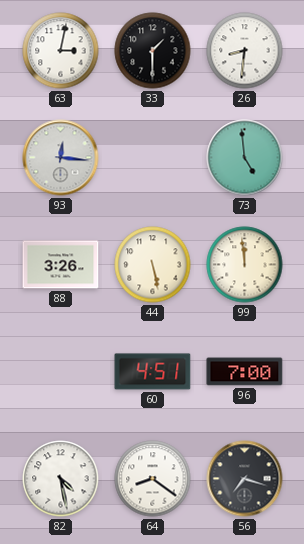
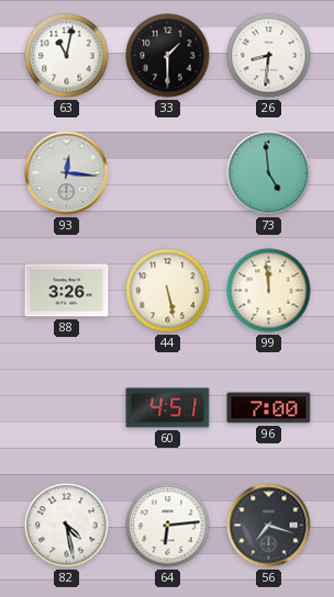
63: 3:02 -> 11:02 (67, 56)
64: 8:21 -> 6:14 (168, 526)
